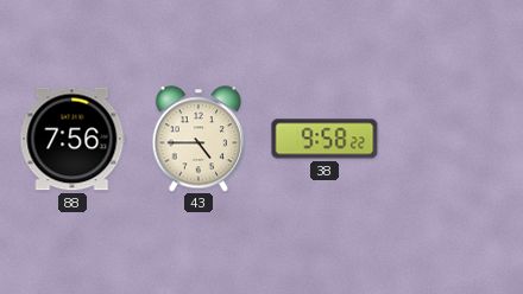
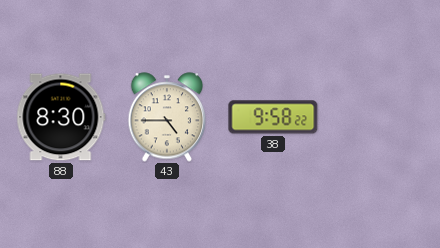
88: 7:56 -> 8:30 (61, 117)
